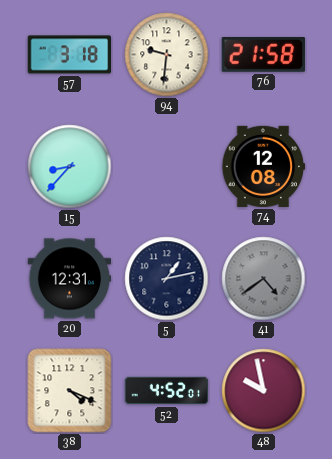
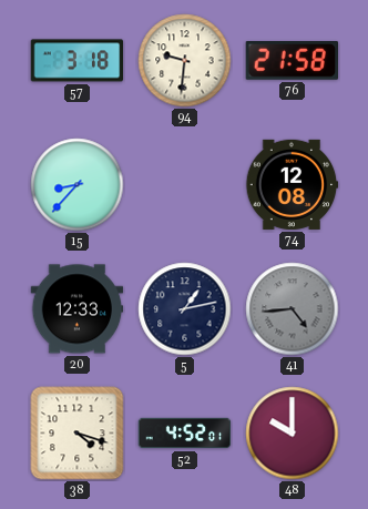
20: 12:31 -> 12:33 (78, 309)
41: 4:39 -> 4:44 (293, 309)
38: 4:19 -> 4:18 (78, 434)
48: 9:58 -> 10:00 (293, 434)
